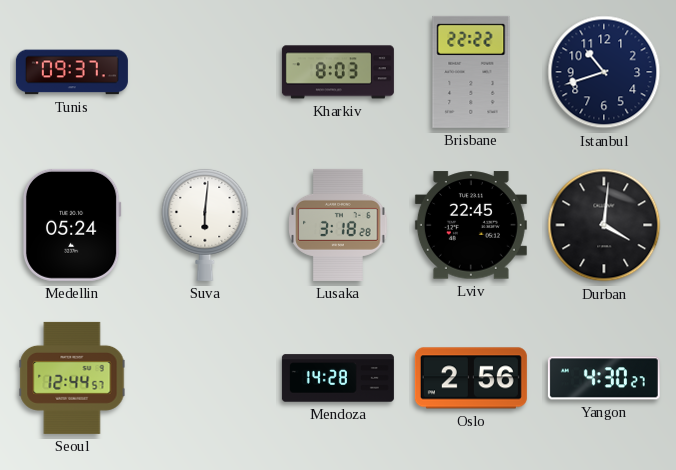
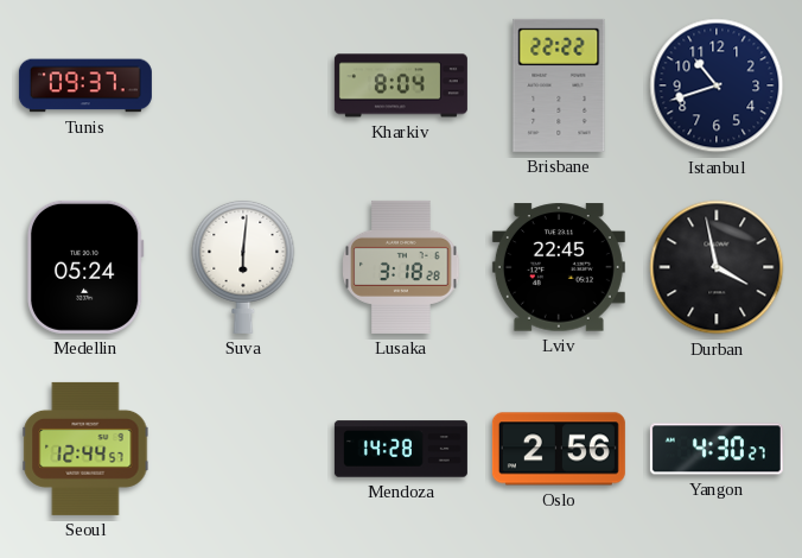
Kharkiv: 8:03 -> 8:04 (401, 85)
Durban: 4:01 -> 3:58 (717, 267)
